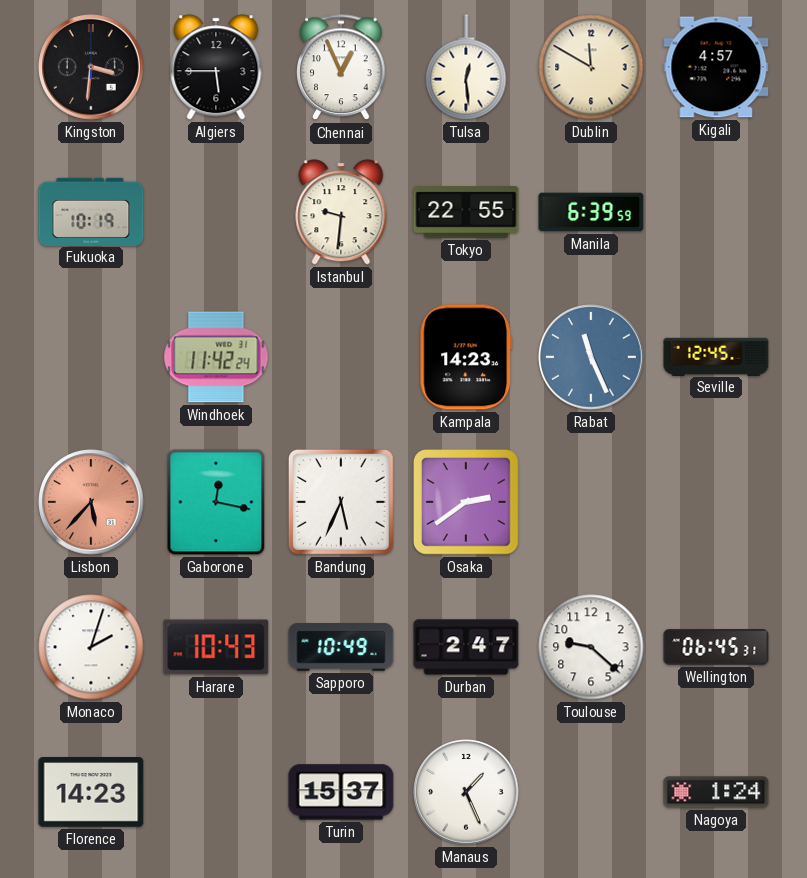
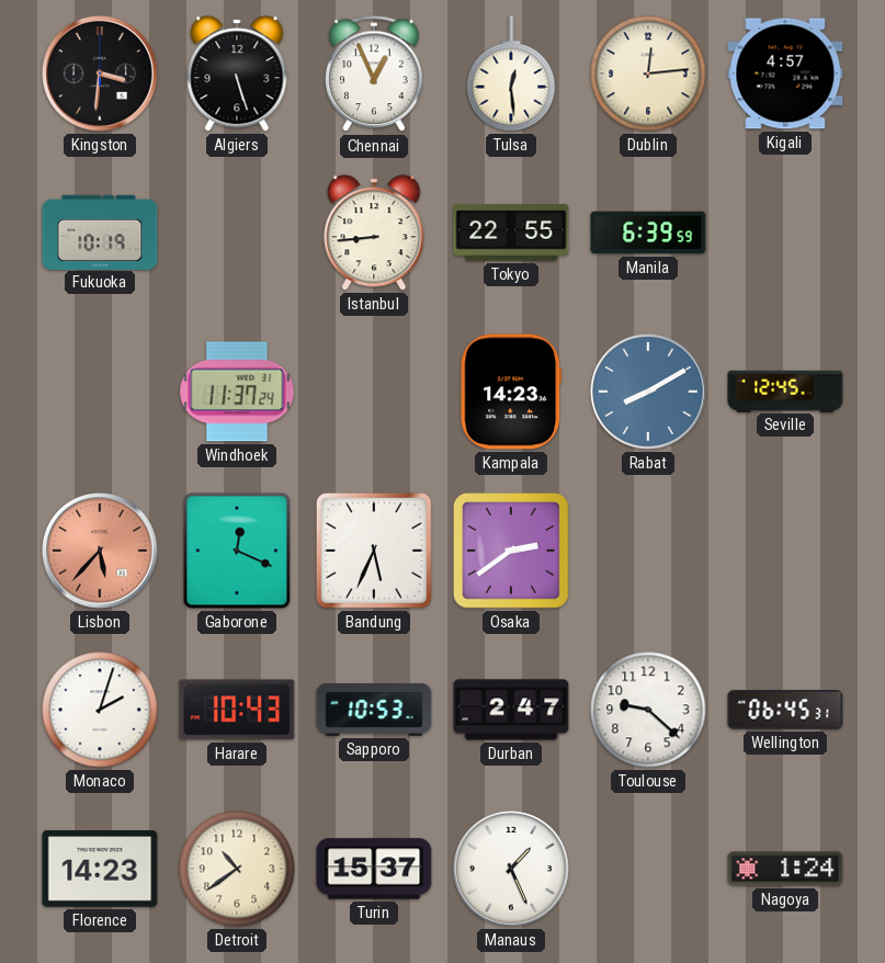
Algiers: 5:45 -> 5:27 (237, 73)
Dublin: 11:50 -> 12:14 (648, 73)
Istanbul: 9:31 -> 8:44 (374, 233)
Windhoek: 11:42 -> 11:37 (237, 392)
Rabat: 11:26 -> 8:10 (648, 392)
Gaborone: 12:17 -> 12:19 (237, 551)
Sapporo: 10:49 -> 10:53 (374, 711)
Detroit: none -> 10:39 (237, 869)
